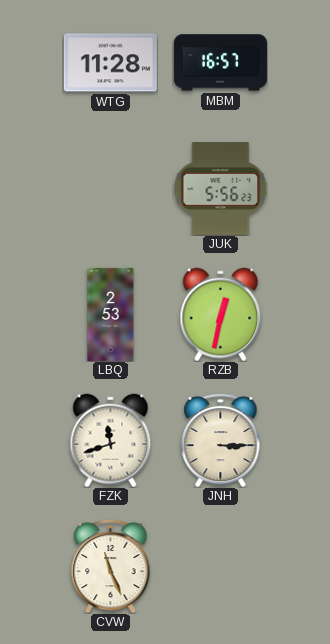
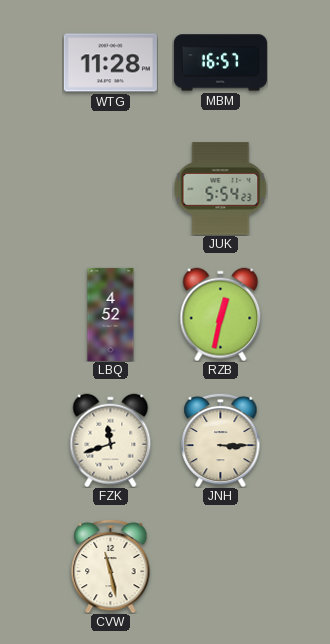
JUK: 5:56 -> 5:54 (220, 189)
LBQ: 2:53 -> 4:52 (111, 314)
CVW: 11:26 -> 11:28 (111, 566)
